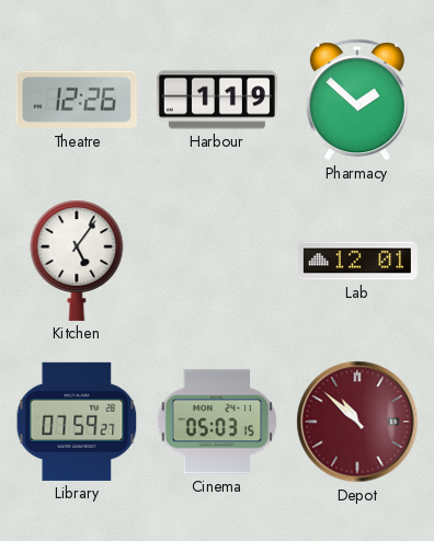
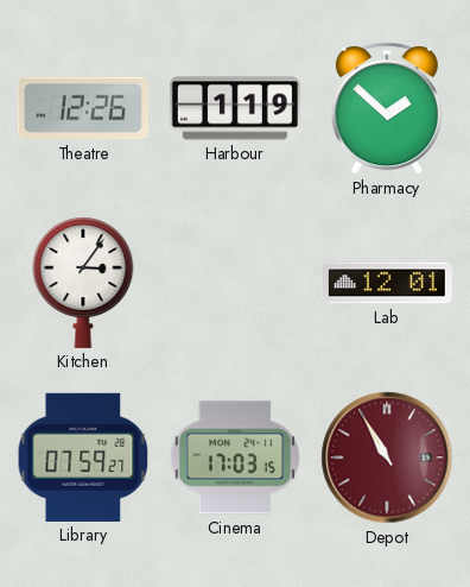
Kitchen: 5:06 -> 3:06 (83, 283)
Cinema: 05:03 -> 17:03 (235, 457)
Depot: 10:52 -> 10:55 (387, 457)
